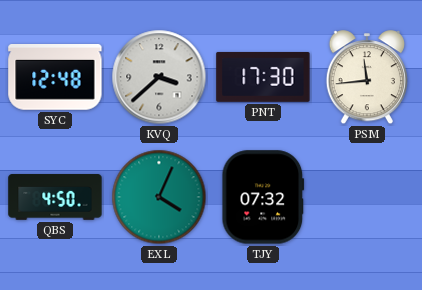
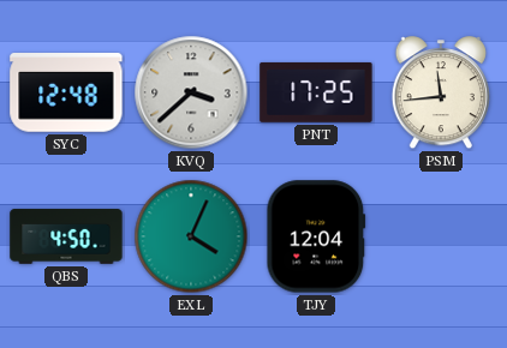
PNT: 17:30 -> 17:25 (316, 92)
TJY: 07:32 -> 12:04 (316, 236)
